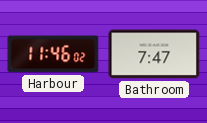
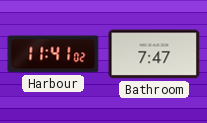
Harbour: 11:46 -> 11:41 (53, 54)
